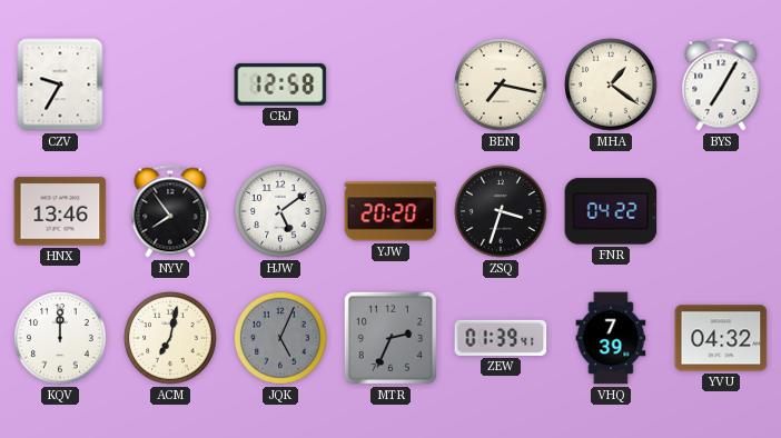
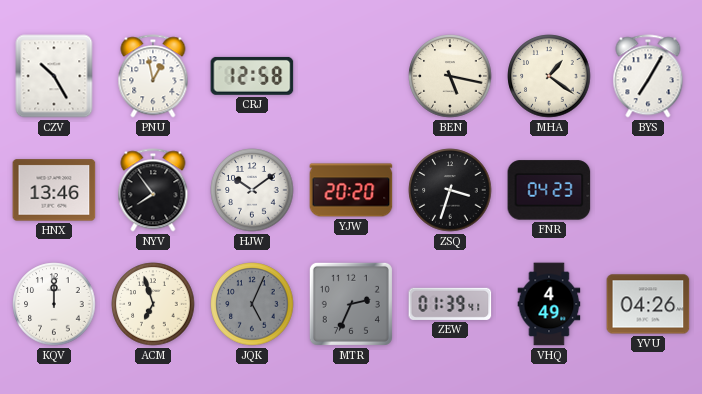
CZV: 9:35 -> 10:25 (54, 76)
PNU: none -> 12:58 (153, 76)
BEN: 7:17 -> 5:17 (450, 76)
HJW: 5:09 -> 10:09 (252, 190)
FNR: 04:22 -> 04:23 (549, 190)
ACM: 7:02 -> 6:57 (153, 304)
VHQ: 7:39 -> 4:49 (549, 304)
YVU: 04:32 -> 04:26 (648, 304)
